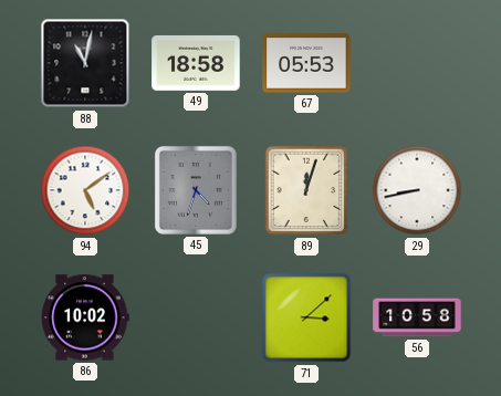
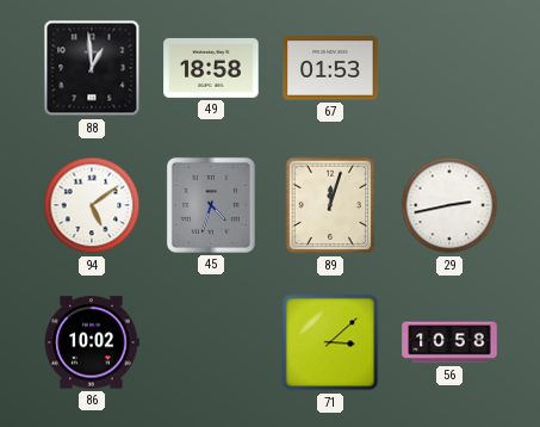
88: 11:02 -> 12:59 (92, 68)
67: 05:53 -> 01:53 (330, 68)
29: 8:43 -> 2:43 (449, 205)
